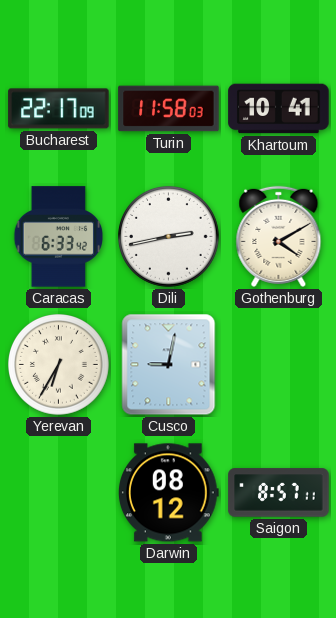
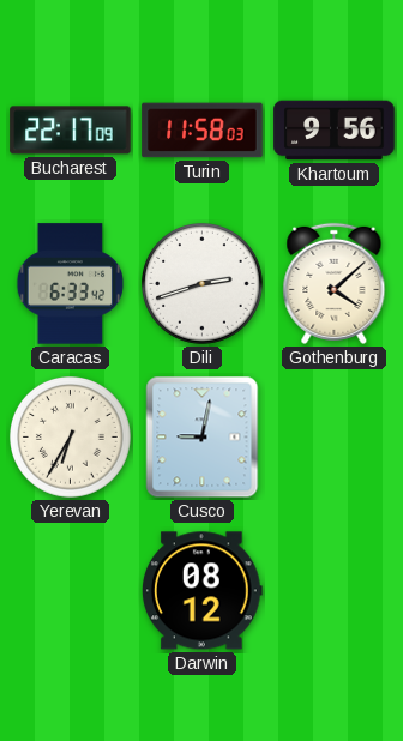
Khartoum: 10:41 -> 9:56 (335, 131)
Dili: 2:43 -> 2:42 (203, 284)
Gothenburg: 4:10 -> 4:08 (335, 283)
Saigon: 8:57 -> none (279, 493)
